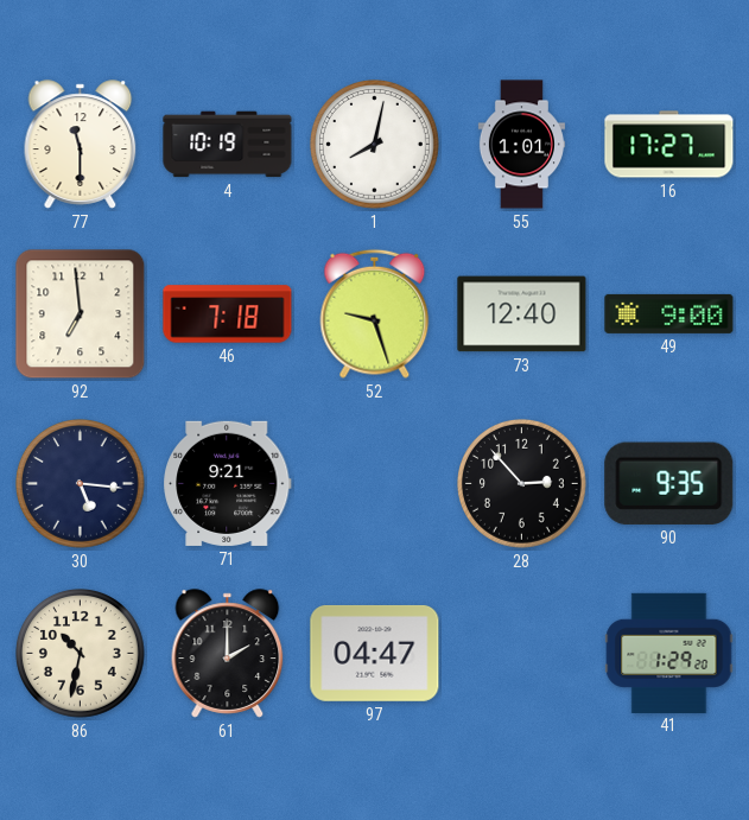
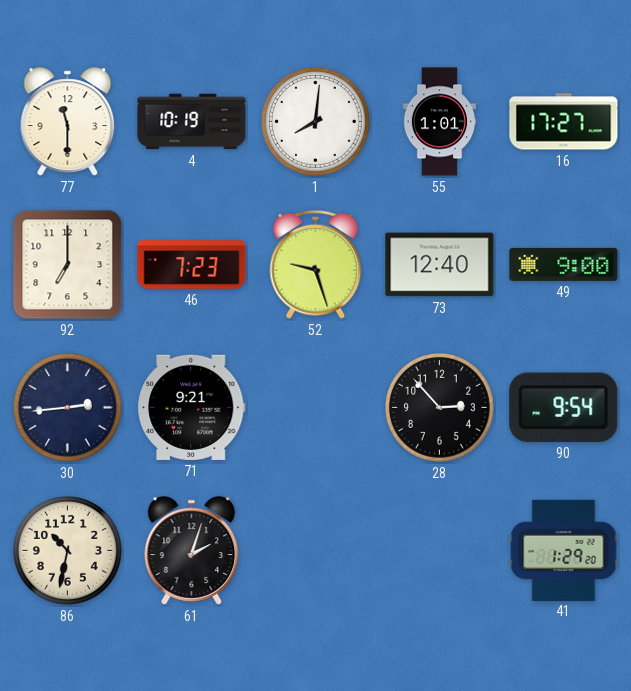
1: 8:02 -> 8:01 (316, 122)
92: 6:59 -> 7:00 (68, 265)
46: 7:18 -> 7:23 (192, 265)
30: 5:16 -> 2:44 (68, 408)
90: 9:35 -> 9:54 (564, 407)
61: 2:00 -> 2:03 (192, 551)
97: 04:47 -> none (375, 653)
